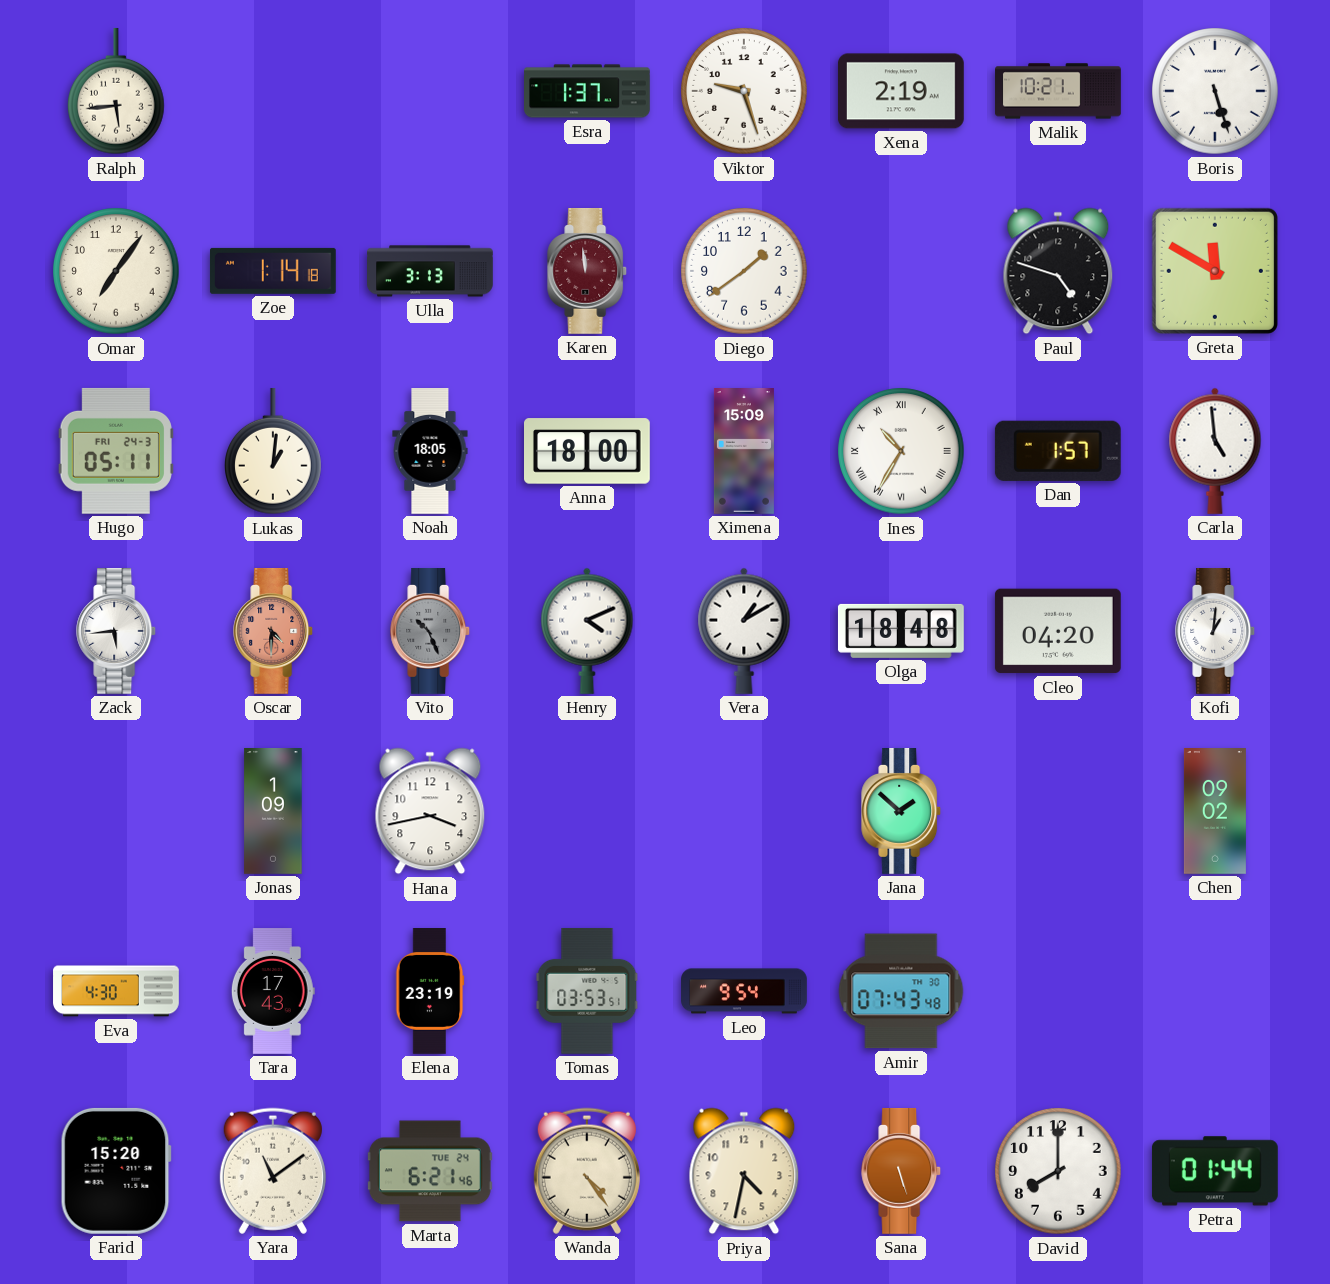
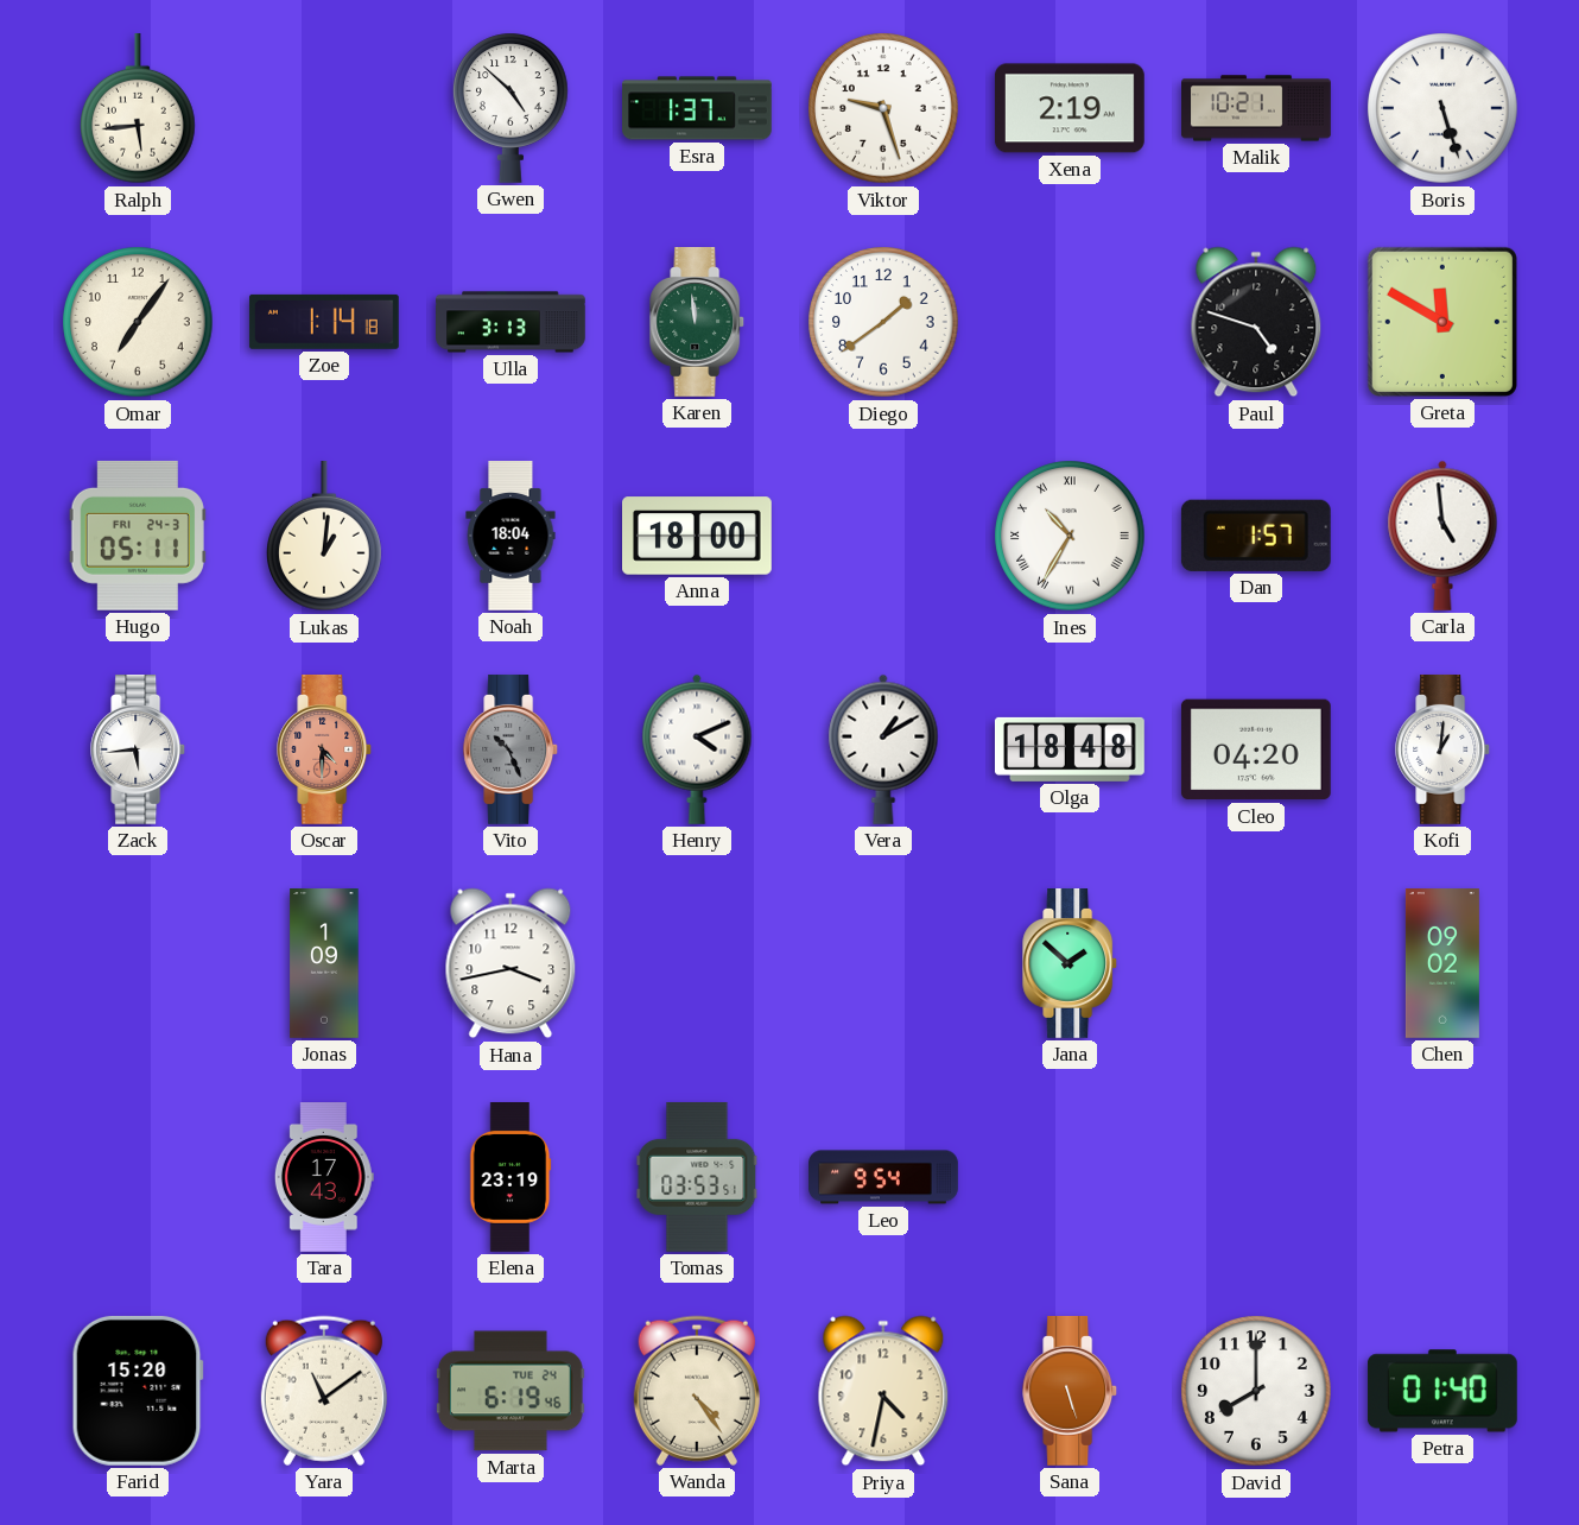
Gwen: none -> 4:52 (512, 108)
Karen dial: burgundy -> green (698, 323)
Noah: 18:05 -> 18:04 (511, 537)
Ximena: 15:09 -> none (744, 452)
Eva: 4:30 -> none (116, 991)
Amir: 07:43 -> none (901, 991)
Marta: 6:21 -> 6:19 (511, 1391)
Petra: 01:44 -> 01:40 (1442, 1391)
